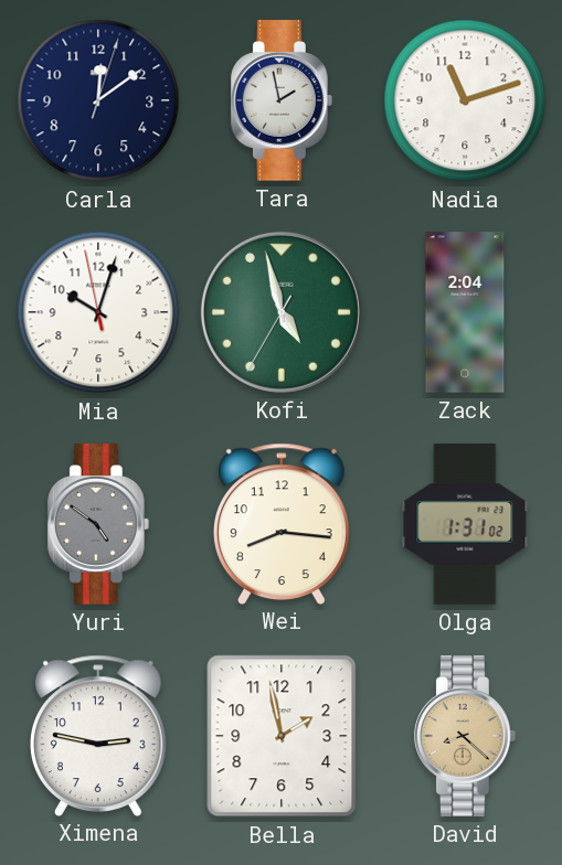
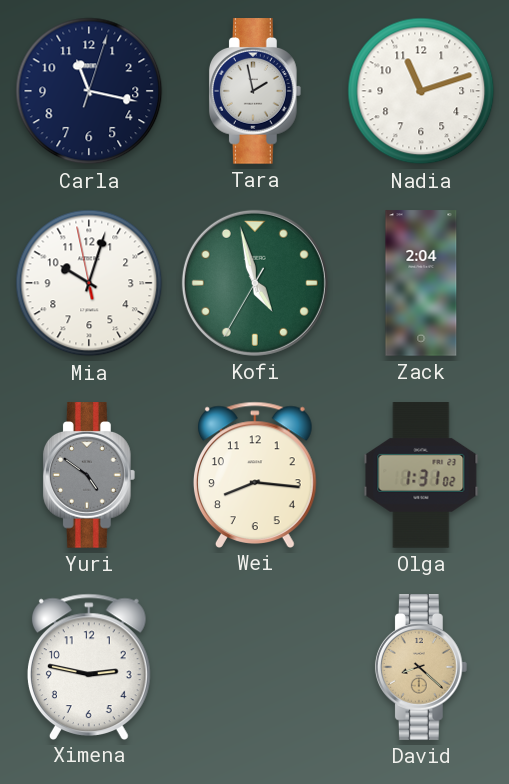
Carla: 12:09 -> 11:17 (89, 91)
Bella: 1:58 -> none (282, 736)
